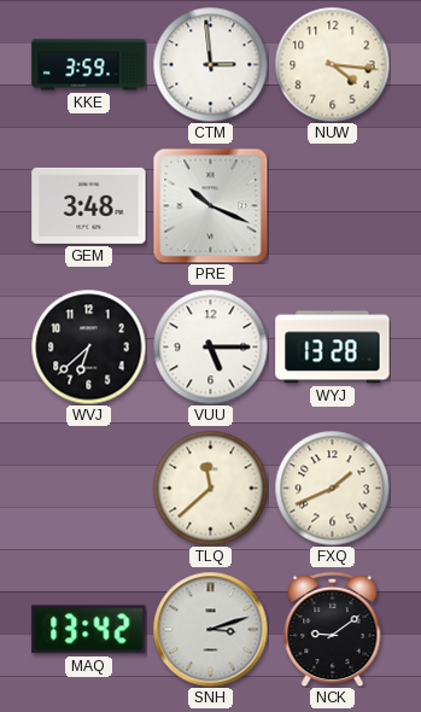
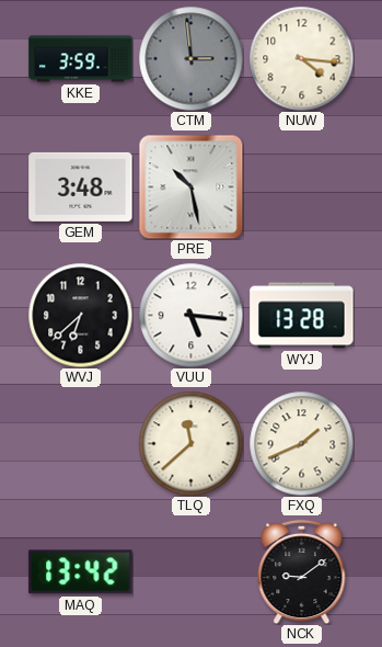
CTM dial: white -> grey (190, 58)
PRE: 10:19 -> 10:28 (190, 186)
VUU: 5:15 -> 5:16 (190, 315)
SNH: 3:12 -> none (210, 629)
